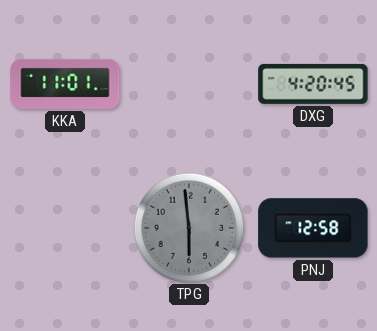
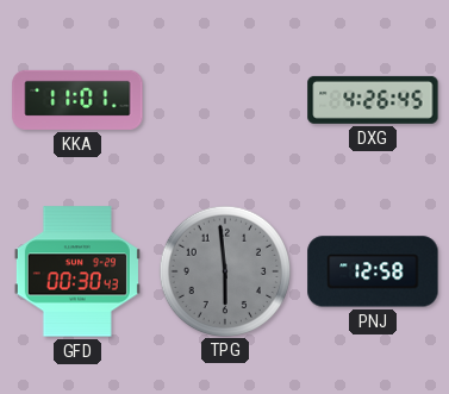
DXG: 4:20 -> 4:26 (373, 100)
GFD: none -> 00:30 (77, 271)
